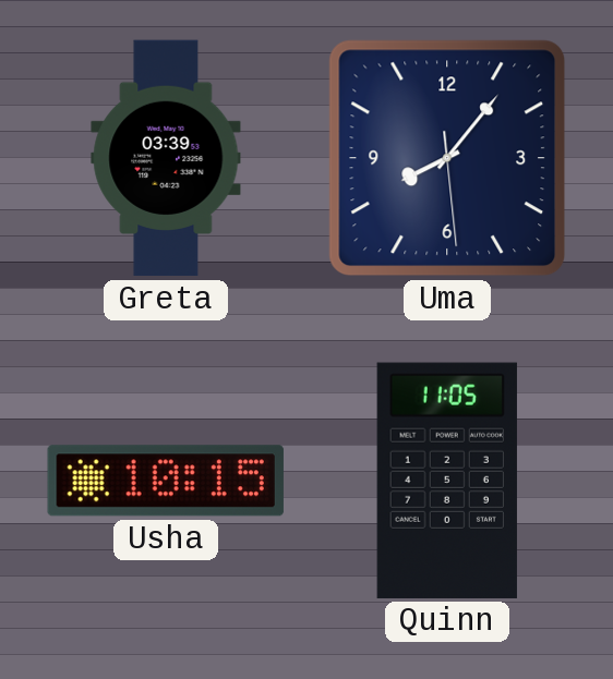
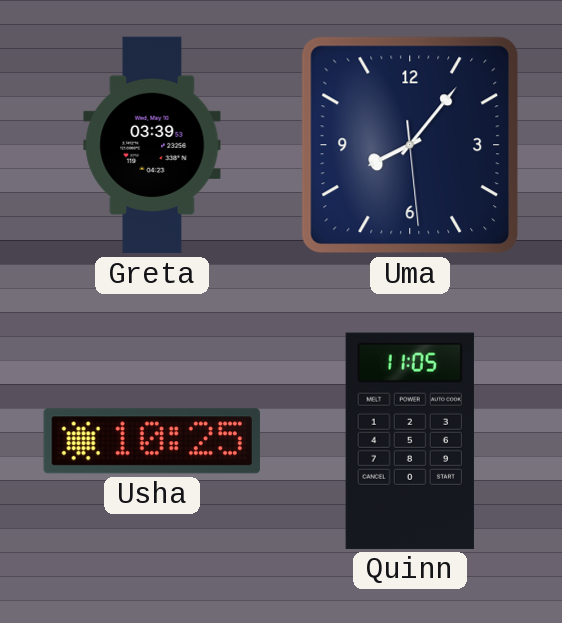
Usha: 10:15 -> 10:25 (152, 441)
